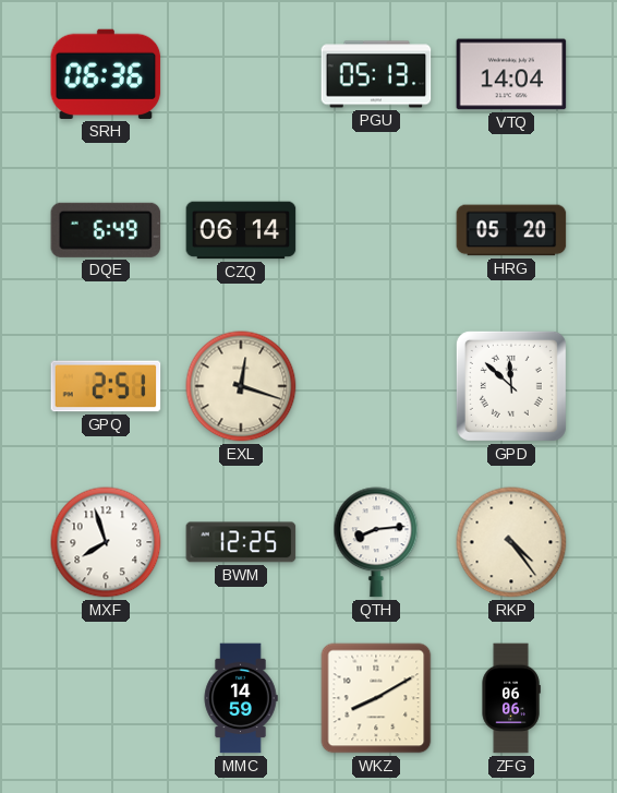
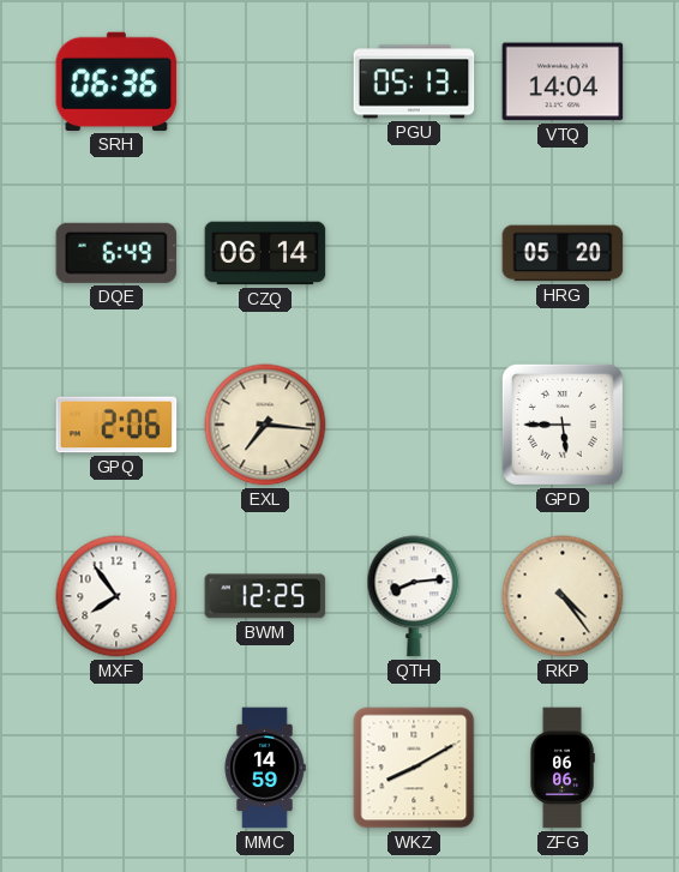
GPQ: 2:51 -> 2:06 (116, 425)
EXL: 12:18 -> 7:16 (265, 425)
GPD: 11:52 -> 5:45 (563, 425)
MXF: 7:57 -> 7:54 (116, 596)
